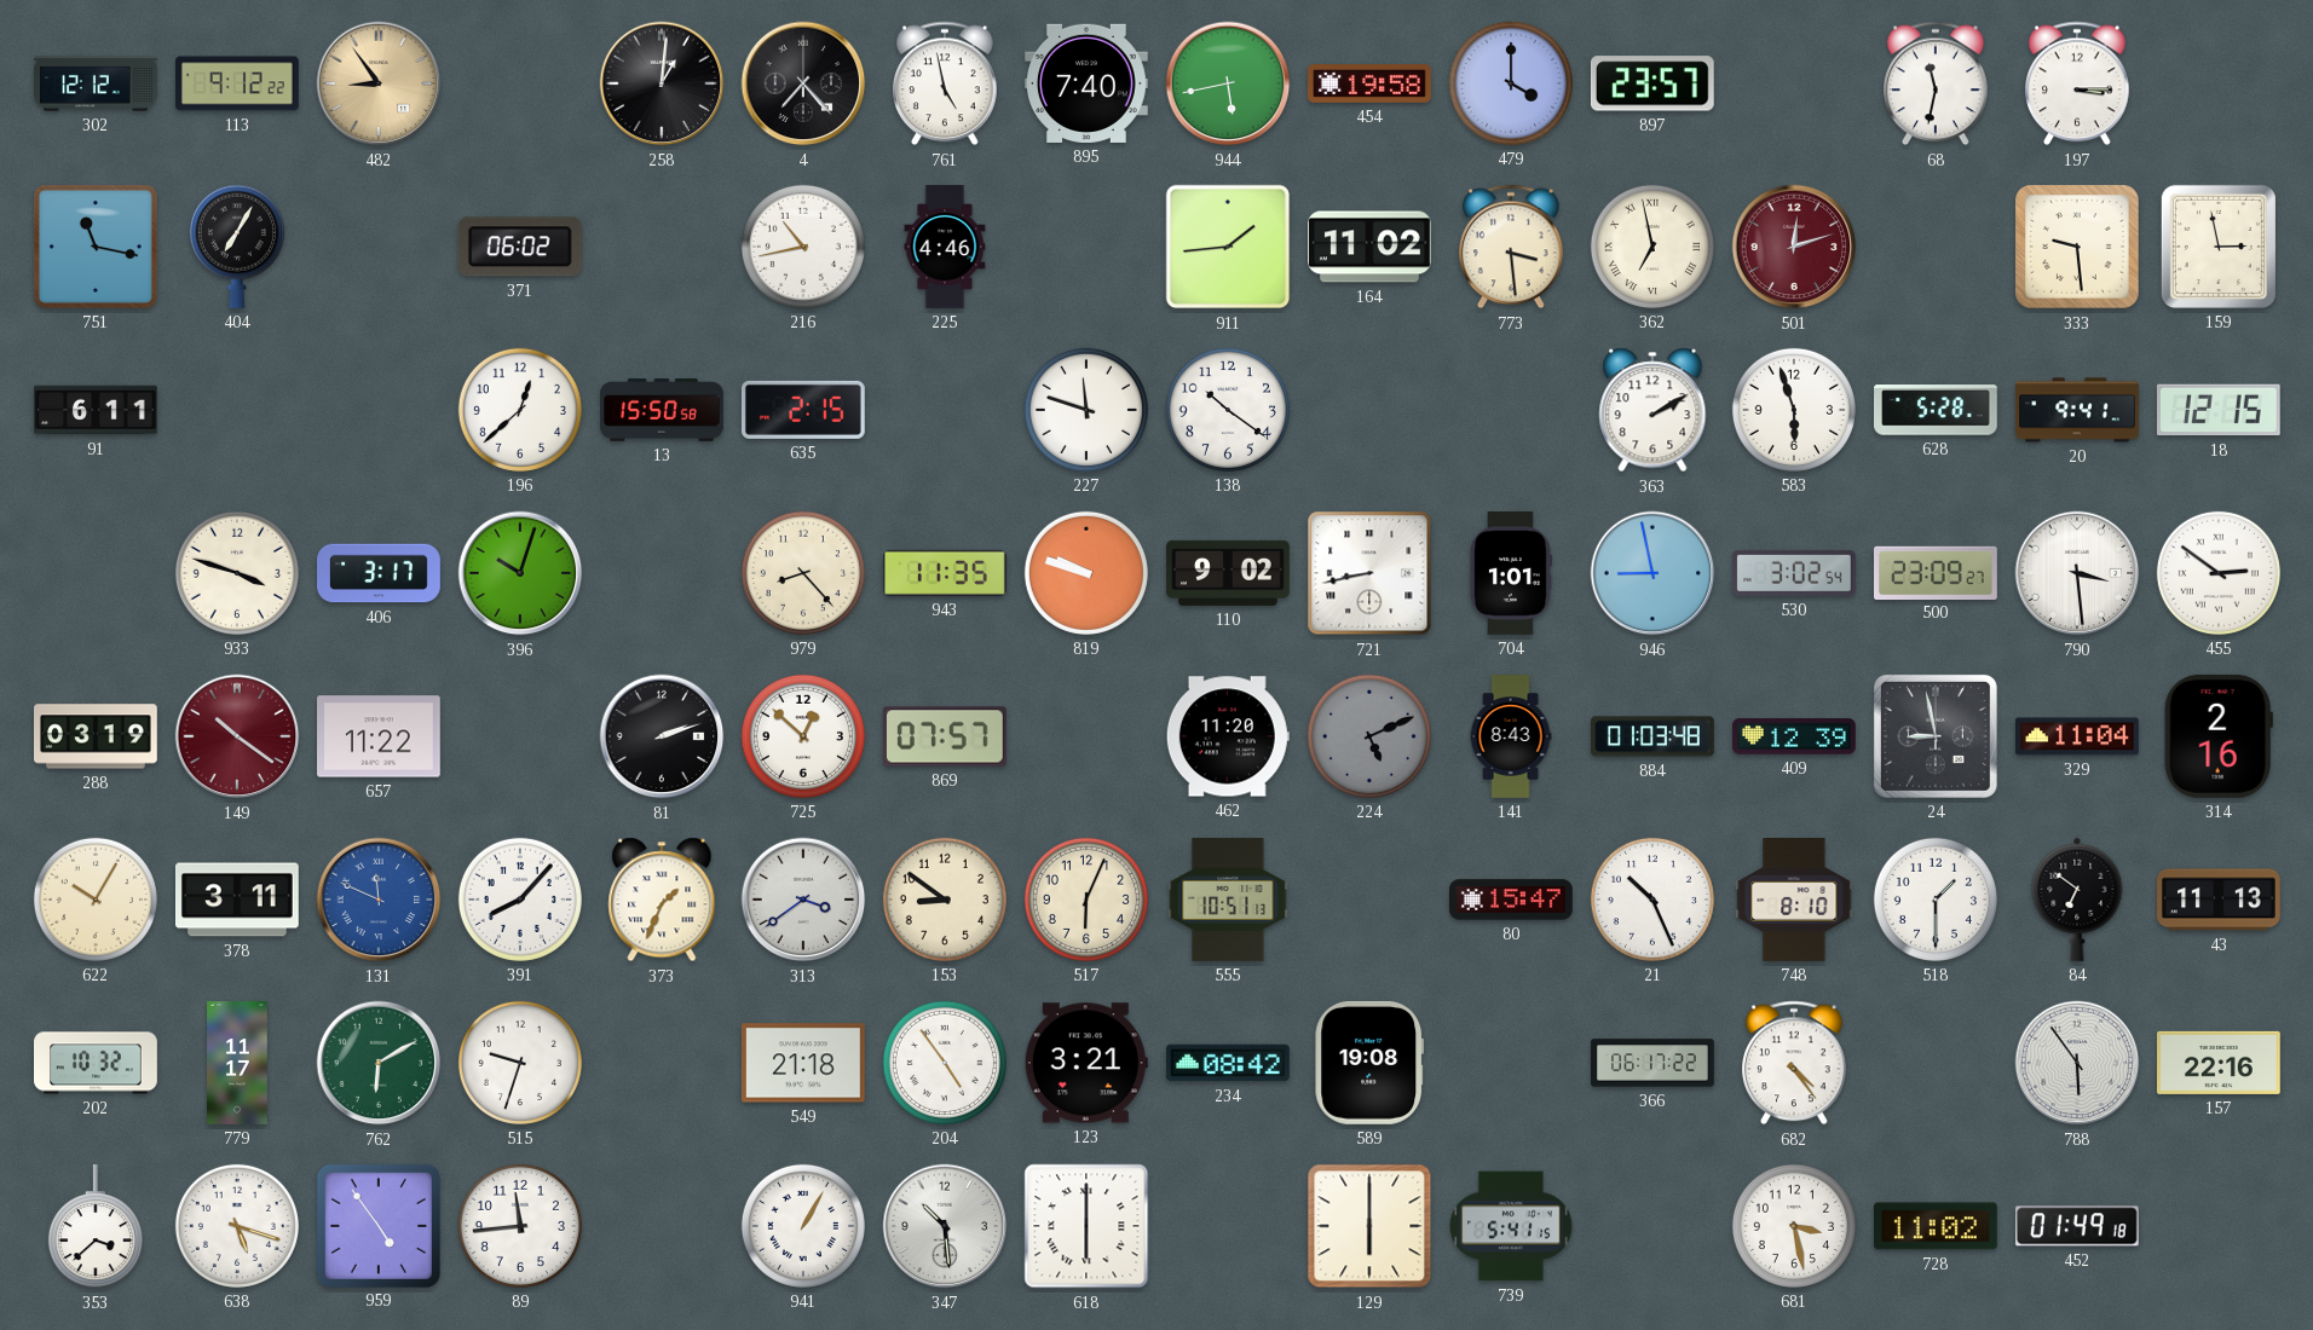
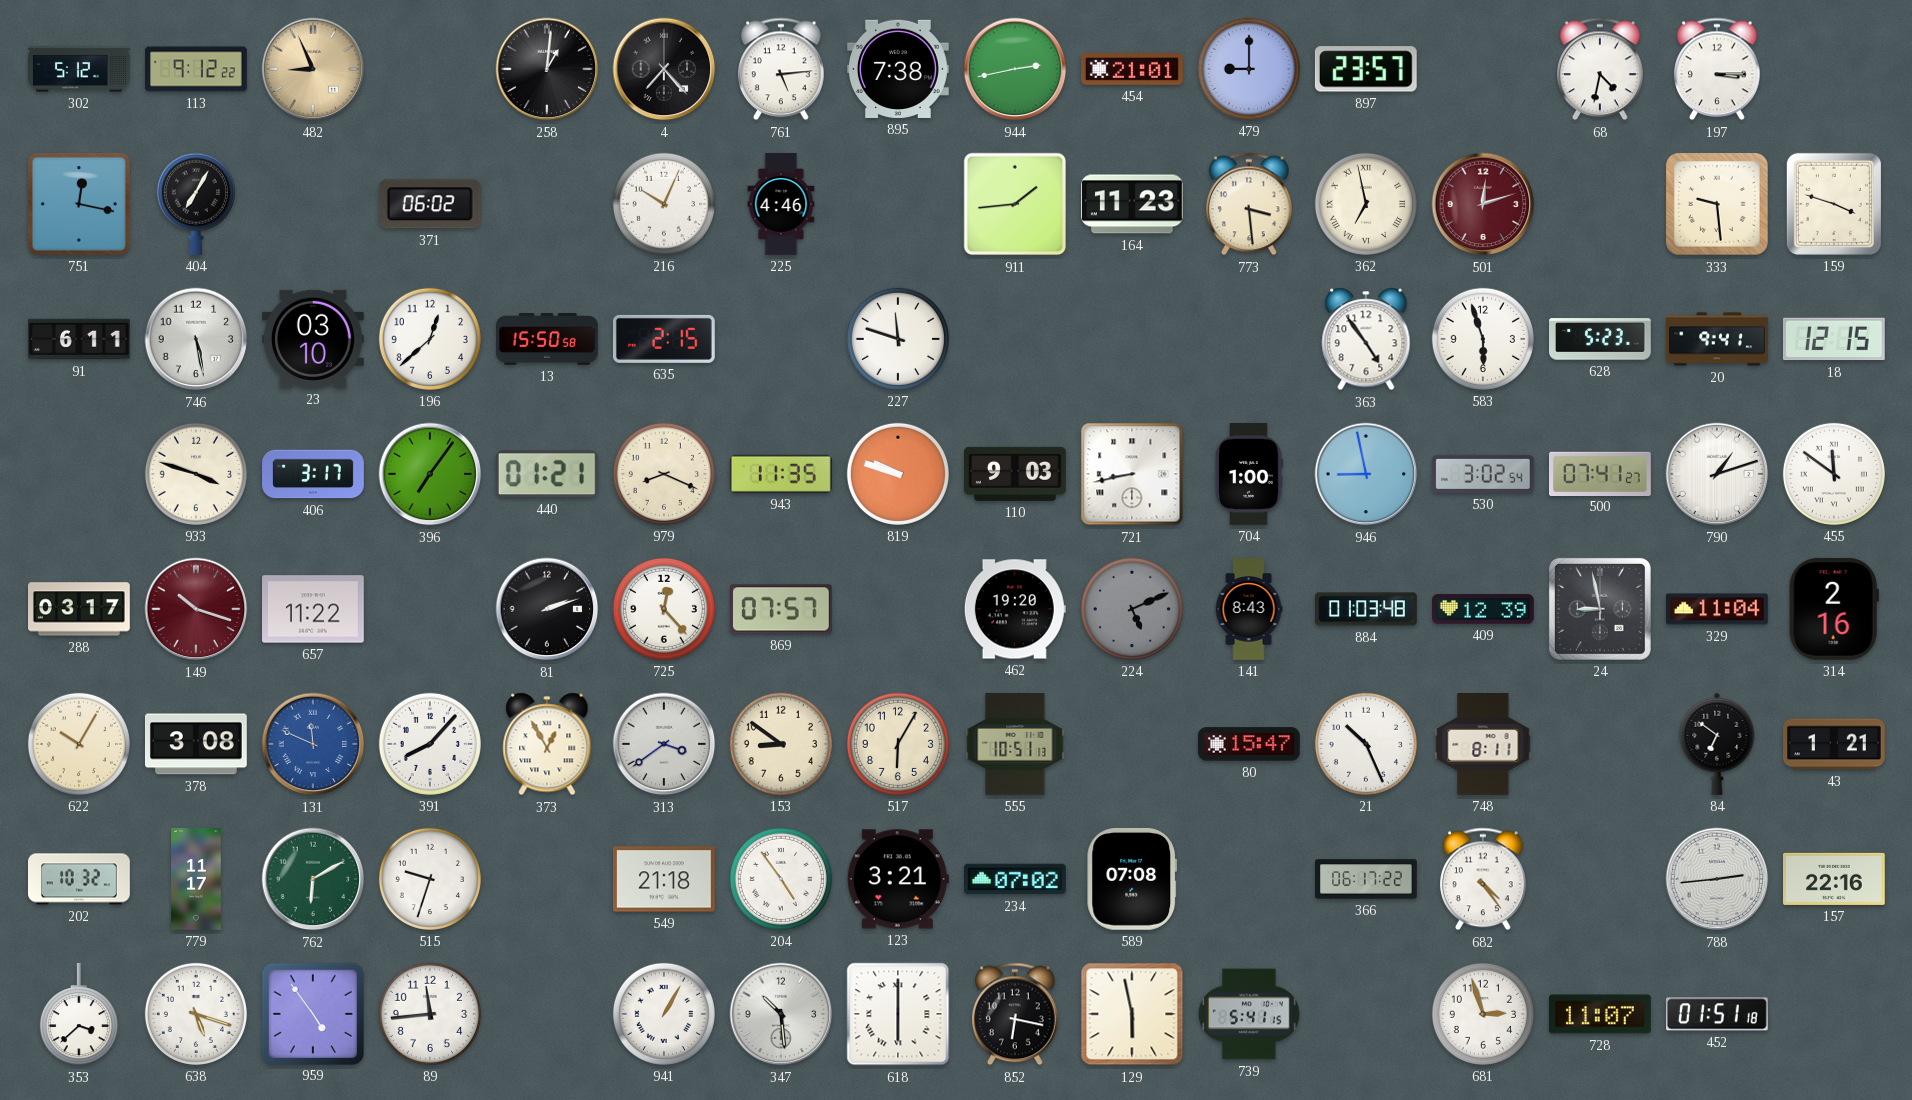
302: 12:12 -> 5:12 (79, 69)
482: 8:54 -> 8:56 (313, 69)
761: 4:58 -> 5:14 (782, 69)
895: 7:40 -> 7:38 (899, 69)
944: 5:43 -> 2:43 (1015, 69)
454: 19:58 -> 21:01 (1133, 69)
479: 4:00 -> 9:00 (1249, 69)
68: 11:32 -> 4:32 (1601, 69)
751: 11:17 -> 12:17 (79, 204)
216: 10:43 -> 10:04 (664, 204)
164: 11:02 -> 11:23 (1133, 204)
159: 2:58 -> 3:48 (1834, 204)
746: none -> 5:28 (196, 339)
23: none -> 03:10 (314, 339)
138: 10:21 -> none (1228, 410)
363: 2:10 -> 4:54 (1366, 339)
628: 5:28 -> 5:23 (1601, 339)
396: 10:03 -> 7:06 (430, 474)
440: none -> 01:21 (547, 474)
979: 8:23 -> 8:19 (664, 474)
110: 9:02 -> 9:03 (1016, 474)
704: 1:01 -> 1:00 (1249, 475)
500: 23:09 -> 07:41 (1601, 473)
790: 3:29 -> 1:12 (1717, 474)
455: 2:51 -> 11:51 (1834, 474)
288: 03:19 -> 03:17 (80, 609)
149: 10:21 -> 10:18 (196, 609)
725: 12:52 -> 12:23 (664, 609)
462: 11:20 -> 19:20 (1015, 609)
378: 3:11 -> 3:08 (197, 744)
373: 1:34 -> 12:55 (547, 744)
517: 6:04 -> 6:05 (898, 744)
748: 8:10 -> 8:11 (1483, 745)
518: 1:30 -> none (1936, 900)
43: 11:13 -> 1:21 (1835, 744)
234: 08:42 -> 07:02 (1016, 879)
589: 19:08 -> 07:08 (1132, 879)
788: 5:54 -> 2:44 (1717, 879)
852: none -> 6:17 (1016, 1014)
129: 6:00 -> 5:58 (1132, 1014)
681: 3:28 -> 2:57 (1483, 1014)
728: 11:02 -> 11:07 (1600, 1014)
452: 01:49 -> 01:51 (1717, 1014)
